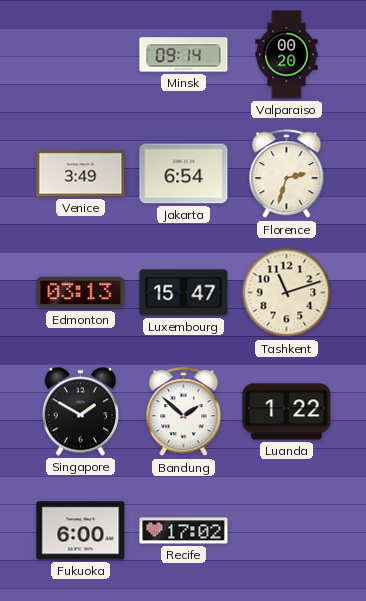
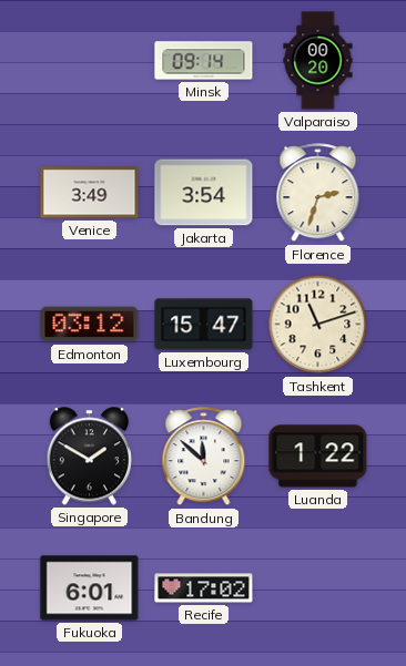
Jakarta: 6:54 -> 3:54 (204, 193)
Edmonton: 03:13 -> 03:12 (90, 325)
Bandung: 1:52 -> 11:52 (204, 457)
Fukuoka: 6:00 -> 6:01 (90, 588)
